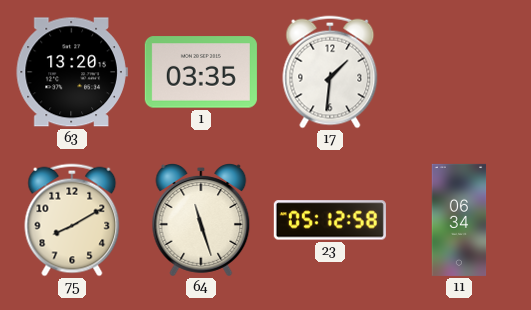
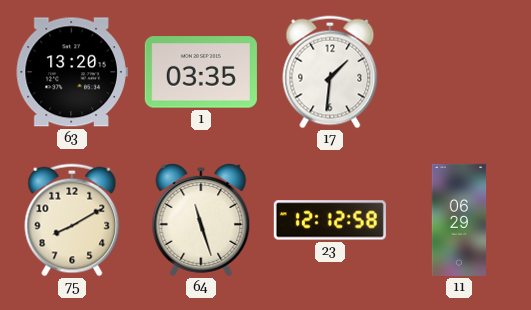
23: 05:12 -> 12:12 (330, 220)
11: 06:34 -> 06:29 (459, 220)
